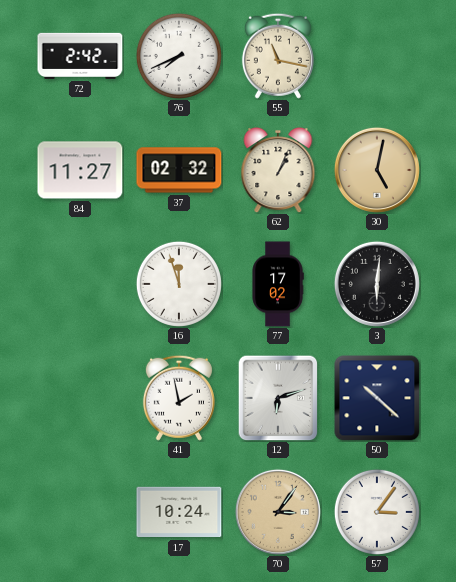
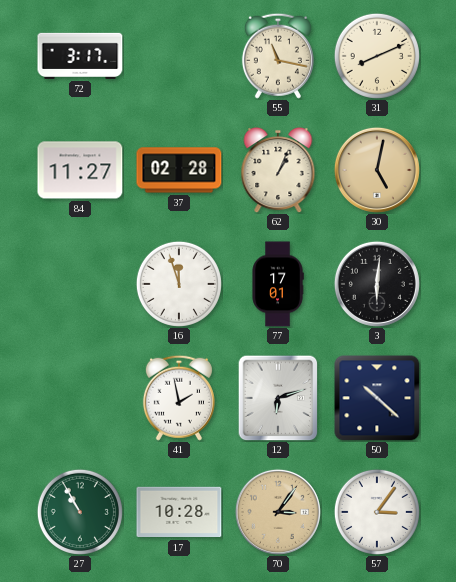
72: 2:42 -> 3:17 (80, 56)
76: 7:41 -> none (179, 56)
31: none -> 8:11 (377, 56)
37: 02:32 -> 02:28 (179, 170)
77: 17:02 -> 17:01 (278, 284)
27: none -> 10:55 (80, 512)
17: 10:24 -> 10:28 (179, 512)
